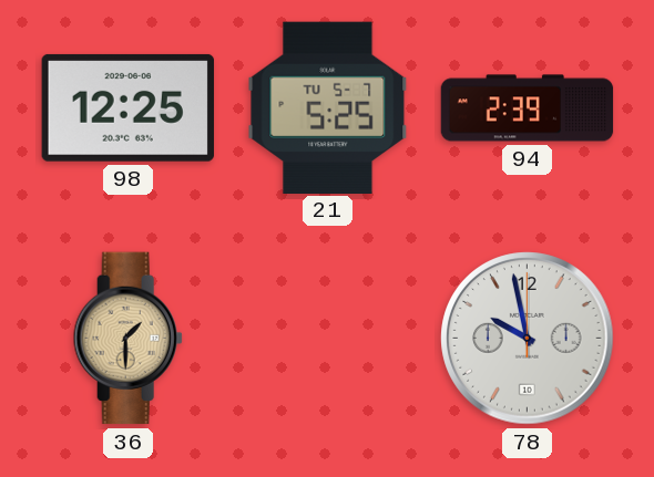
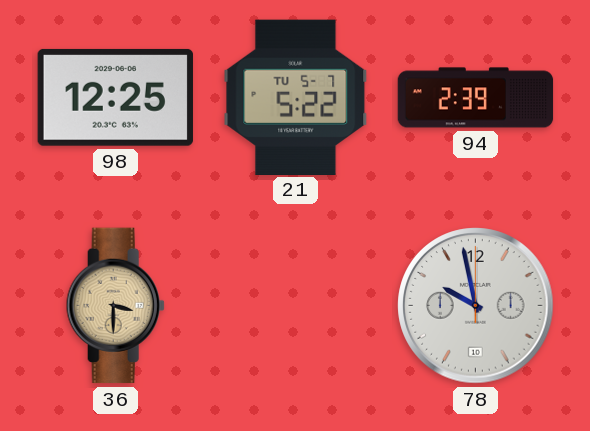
21: 5:25 -> 5:22 (296, 97)
36: 1:30 -> 3:30 (115, 306)
